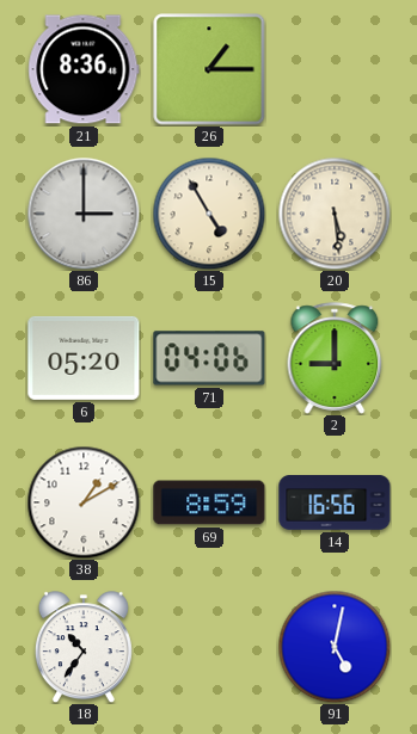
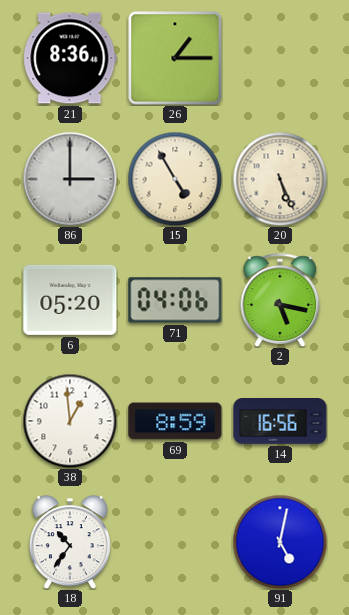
20: 5:29 -> 5:26 (280, 179)
2: 9:00 -> 5:17 (280, 300)
38: 1:10 -> 12:59 (70, 421)
